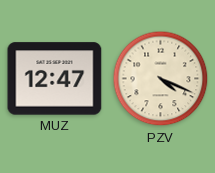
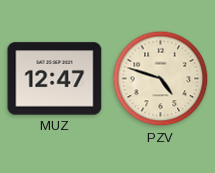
PZV: 4:19 -> 4:48 (161, 79)
